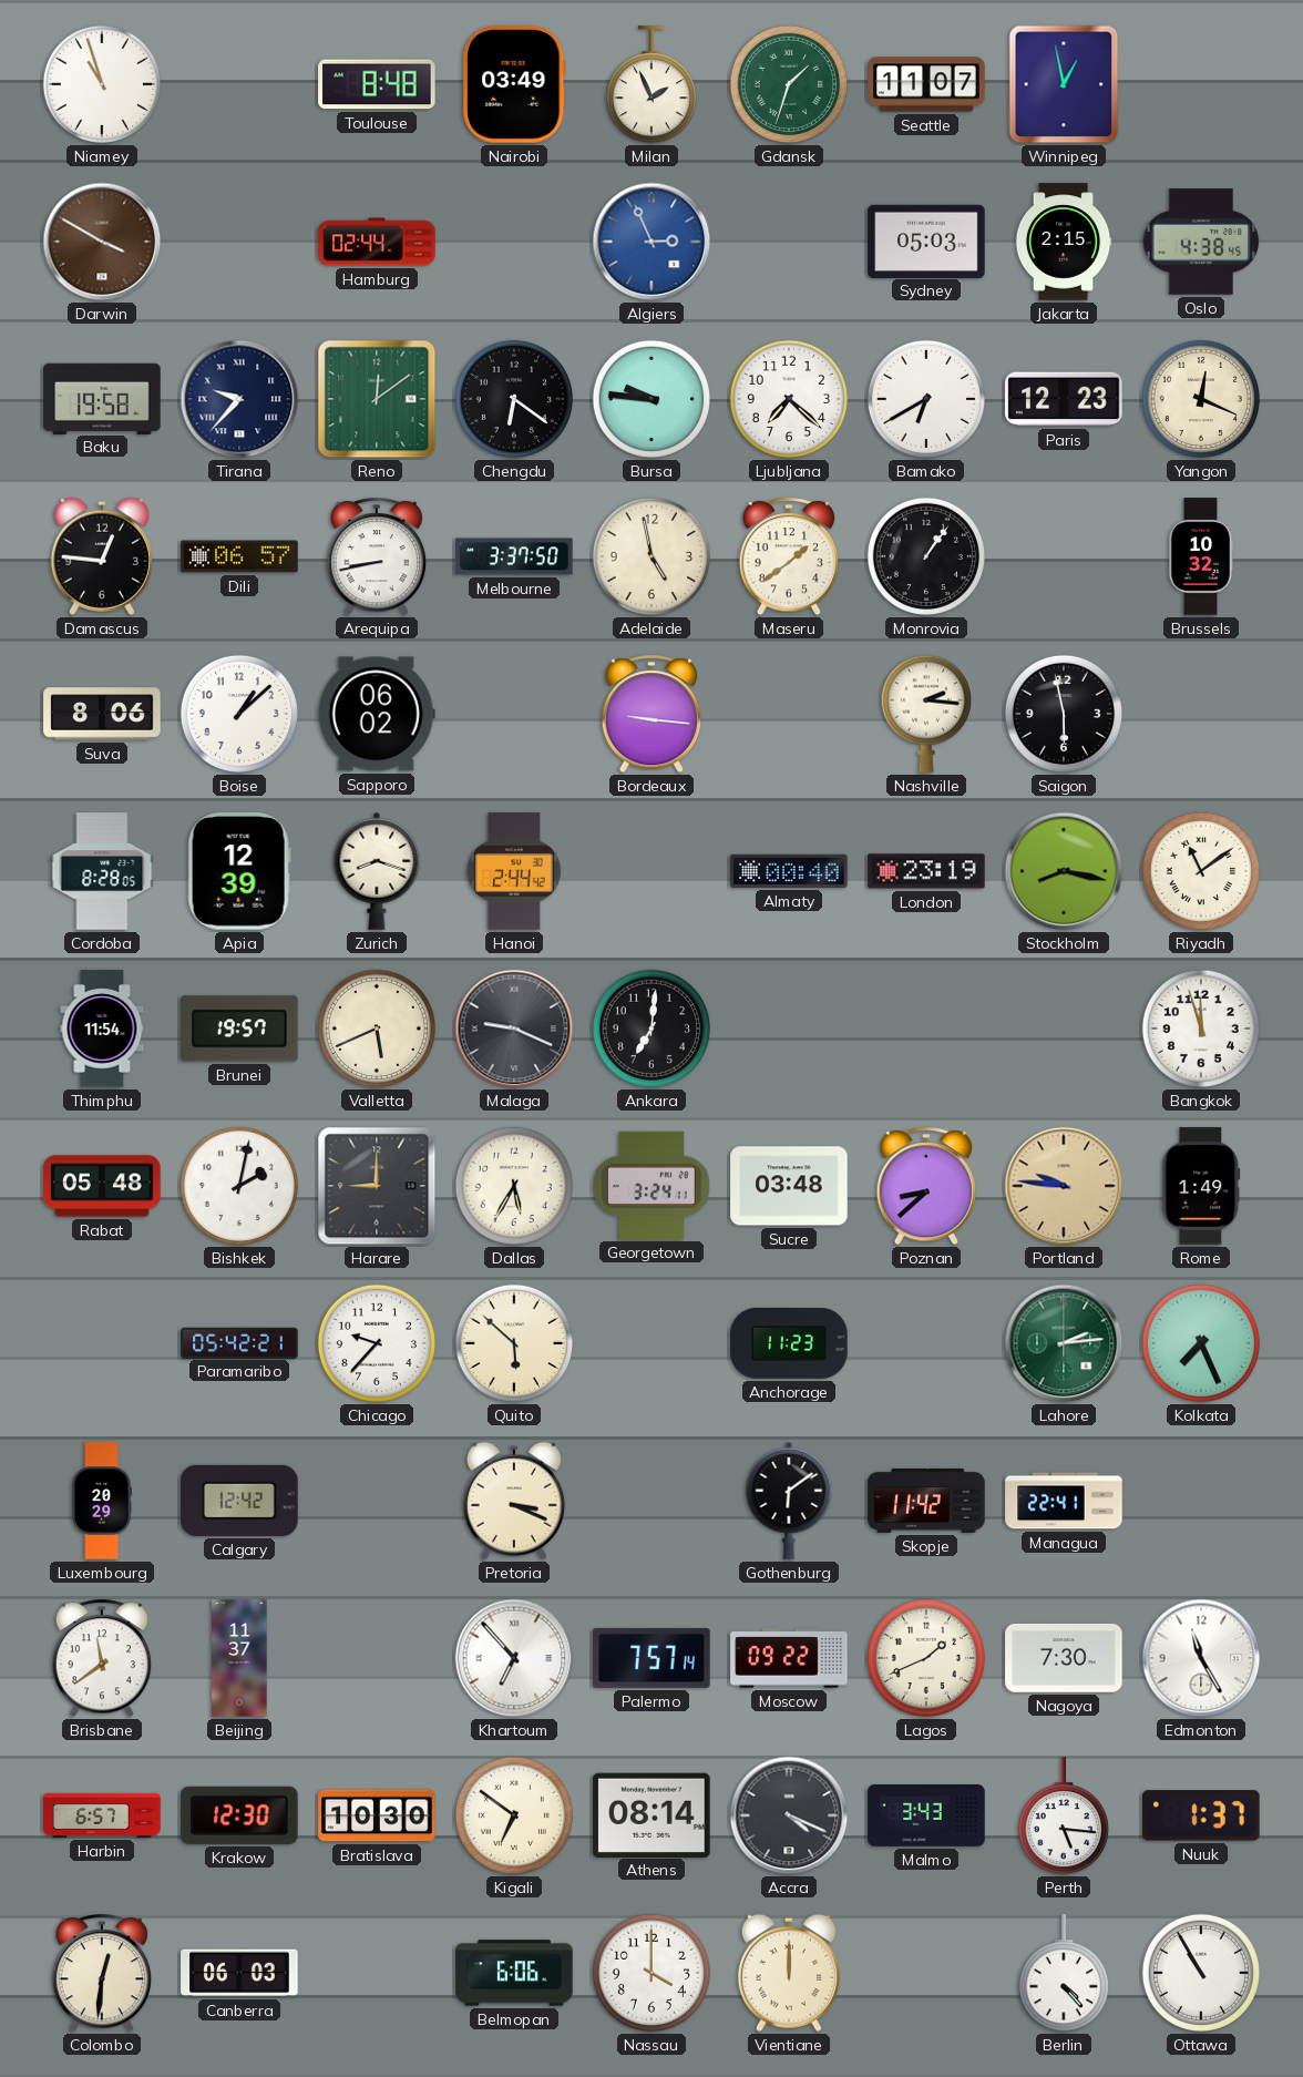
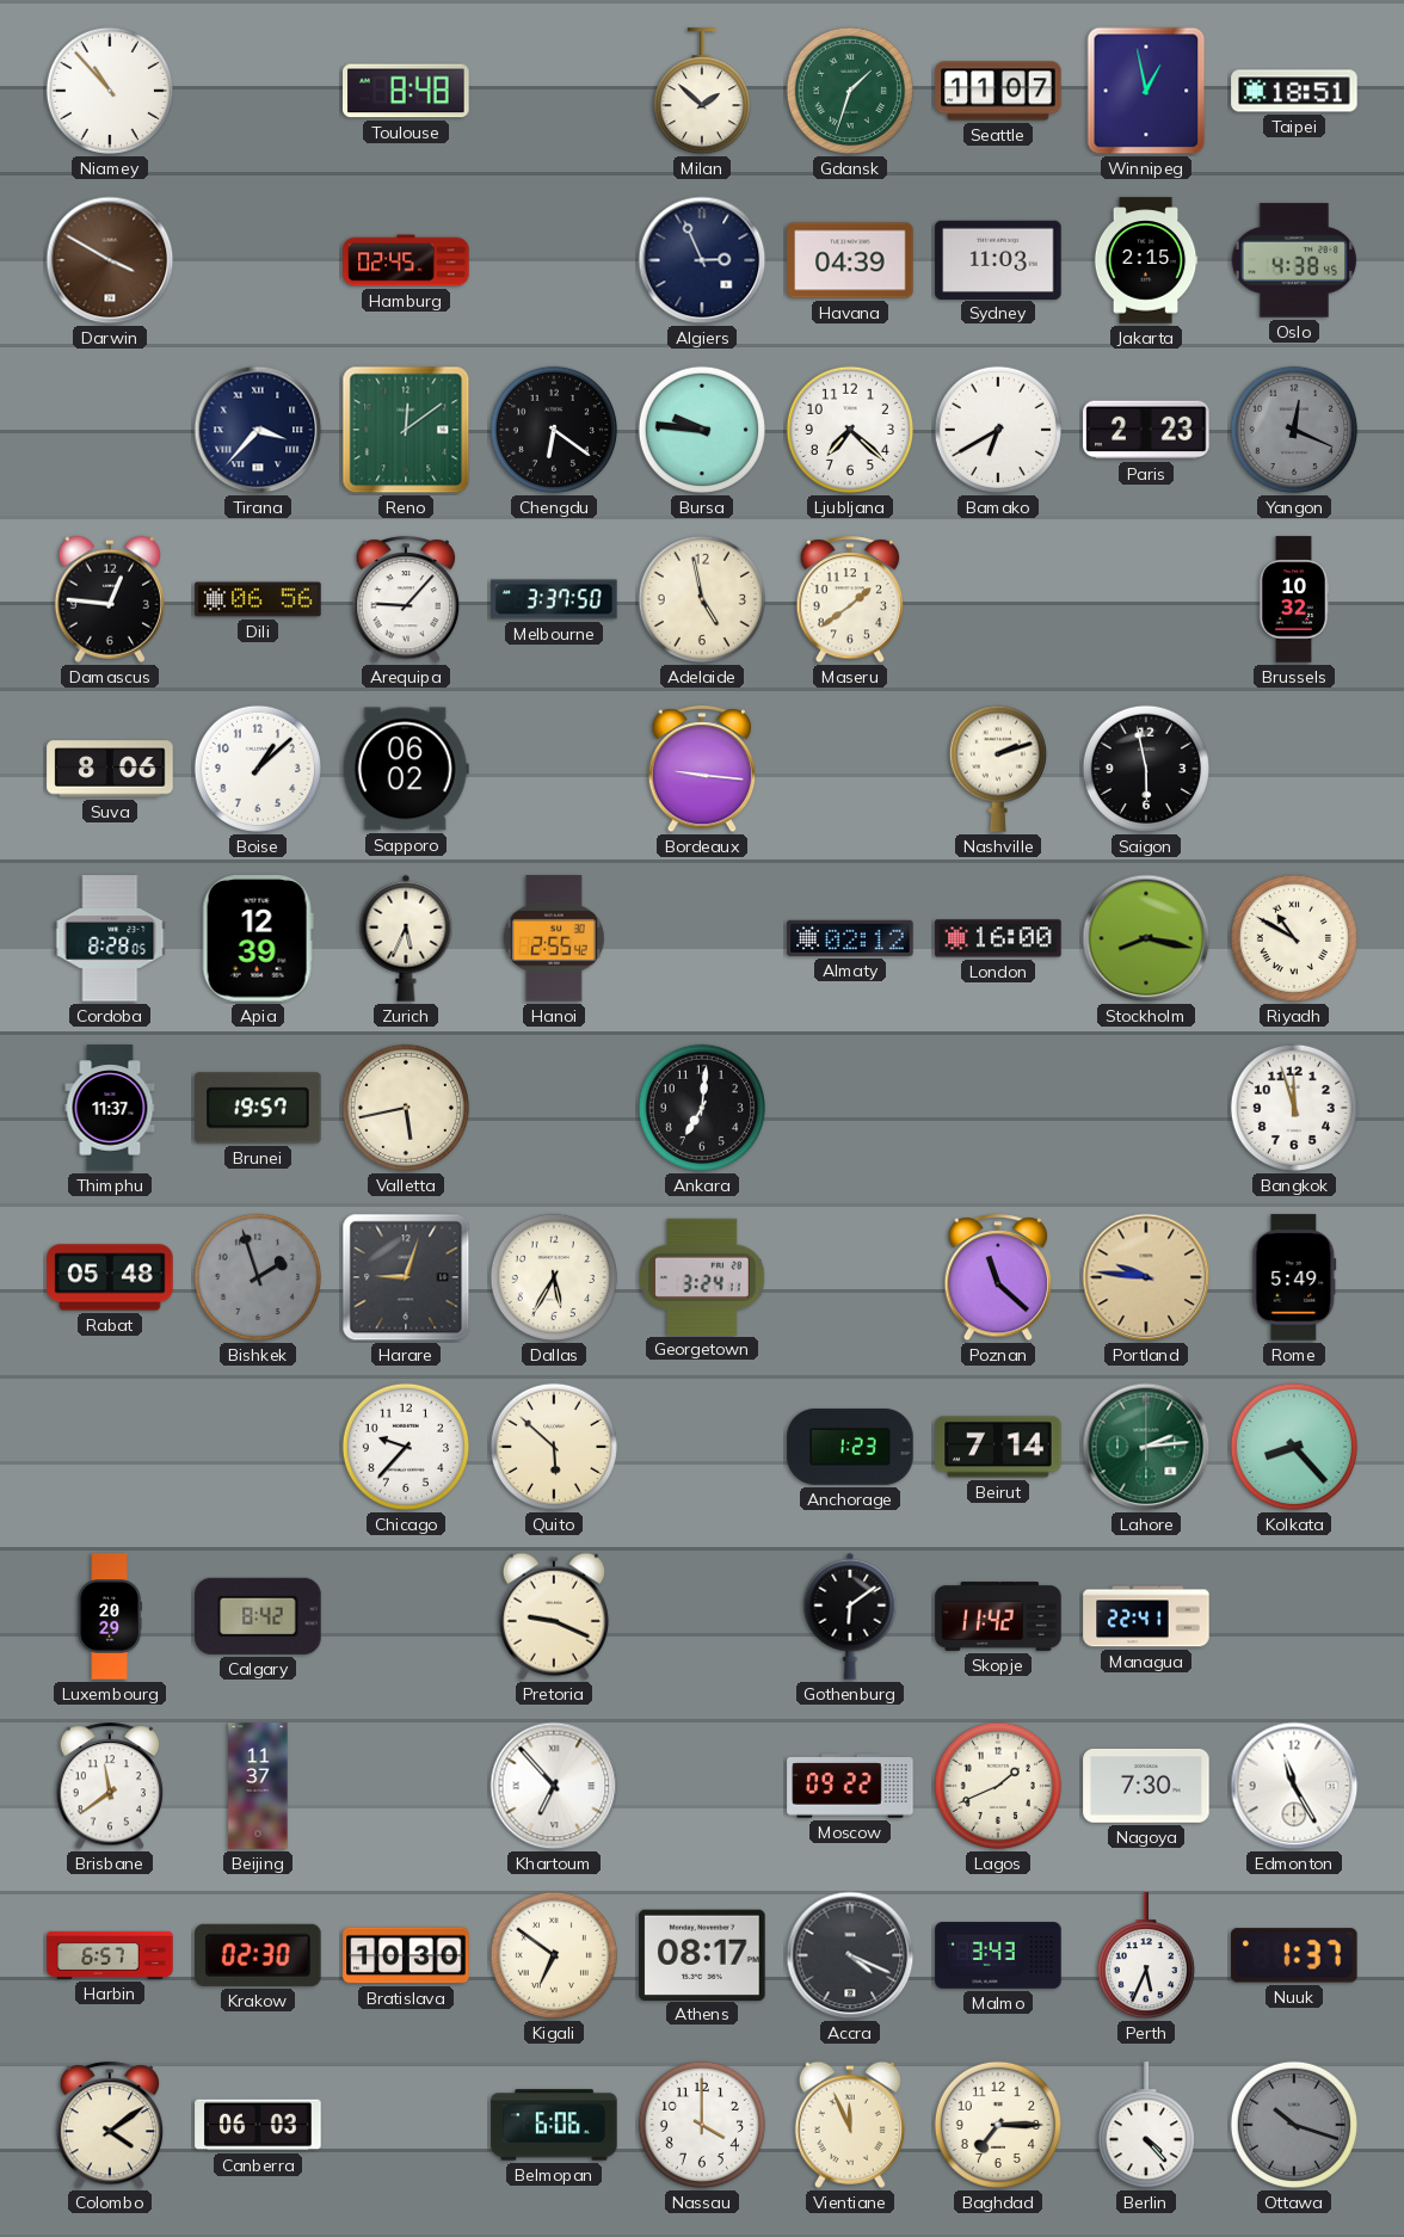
Niamey: 10:57 -> 10:53 (110, 91)
Nairobi: 03:49 -> none (514, 84)
Milan: 1:56 -> 1:52 (702, 92)
Taipei: none -> 18:51 (1294, 91)
Hamburg: 02:44 -> 02:45 (406, 260)
Algiers dial: blue -> navy (702, 260)
Havana: none -> 04:39 (850, 260)
Sydney: 05:03 -> 11:03 (998, 259)
Baku: 19:58 -> none (102, 398)
Tirana: 9:37 -> 3:37 (258, 430)
Paris: 12:23 -> 2:23 (1146, 430)
Yangon dial: cream -> grey (1294, 430)
Dili: 06:57 -> 06:56 (258, 599)
Arequipa: 8:43 -> 9:07 (406, 600)
Monrovia: 1:06 -> none (926, 556)
Nashville: 2:16 -> 2:12 (998, 769)
Zurich: 8:18 -> 5:34 (406, 938)
Hanoi: 2:44 -> 2:55 (554, 938)
Almaty: 00:40 -> 02:12 (850, 938)
London: 23:19 -> 16:00 (998, 938)
Riyadh: 11:09 -> 10:50 (1294, 938)
Thimphu: 11:54 -> 11:37 (110, 1108)
Valletta: 5:41 -> 5:43 (406, 1108)
Malaga: 9:19 -> none (514, 1029)
Bishkek: 2:02 -> 1:57 (258, 1277)
Bishkek dial: white -> grey (258, 1277)
Harare: 9:00 -> 9:03 (406, 1277)
Sucre: 03:48 -> none (789, 1186)
Poznan: 8:38 -> 11:22 (998, 1278)
Rome: 1:49 -> 5:49 (1294, 1277)
Paramaribo: 05:42 -> none (239, 1342)
Anchorage: 11:23 -> 1:23 (850, 1447)
Beirut: none -> 7:14 (998, 1447)
Kolkata: 7:26 -> 8:23 (1294, 1447)
Calgary: 12:42 -> 8:42 (258, 1616)
Pretoria: 3:19 -> 9:19 (554, 1616)
Palermo: 7:57 -> none (651, 1658)
Krakow: 12:30 -> 02:30 (258, 1955)
Athens: 08:14 -> 08:17 (702, 1954)
Perth: 5:16 -> 5:34 (1146, 1956)
Colombo: 12:31 -> 4:09 (110, 2126)
Vientiane: 12:00 -> 11:56 (850, 2125)
Baghdad: none -> 7:15 (998, 2125)
Ottawa: 10:55 -> 10:18 (1294, 2125)
Ottawa dial: white -> grey (1294, 2125)
